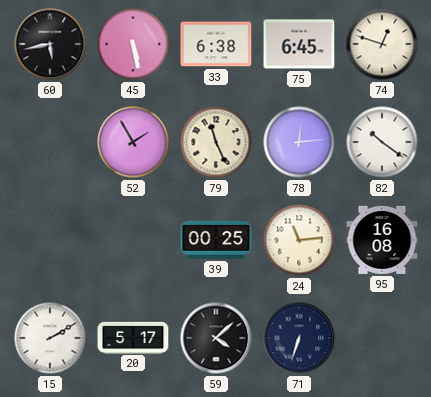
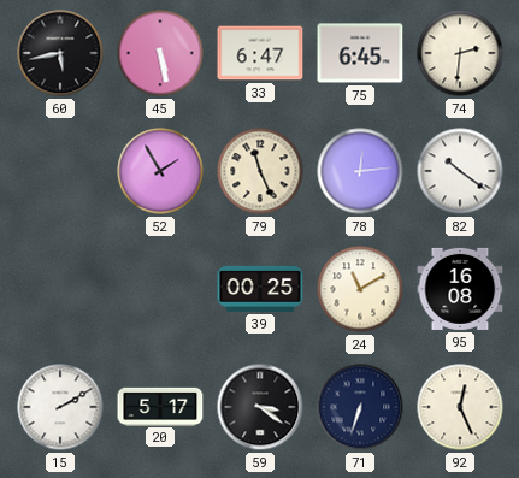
33: 6:38 -> 6:47 (260, 53)
74: 12:48 -> 2:31 (460, 53)
24: 11:14 -> 11:10 (360, 289)
59: 4:08 -> 3:21 (260, 407)
92: none -> 12:26 (460, 407)
